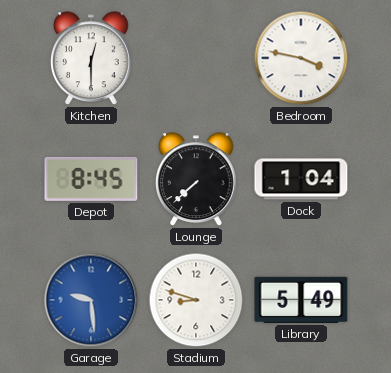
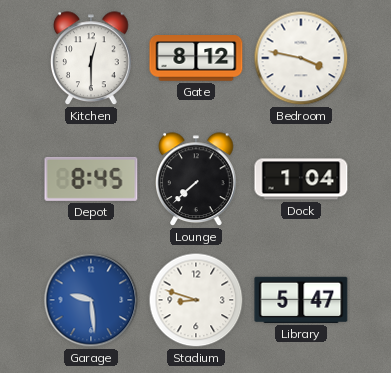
Gate: none -> 8:12 (196, 58)
Library: 5:49 -> 5:47 (301, 300)
